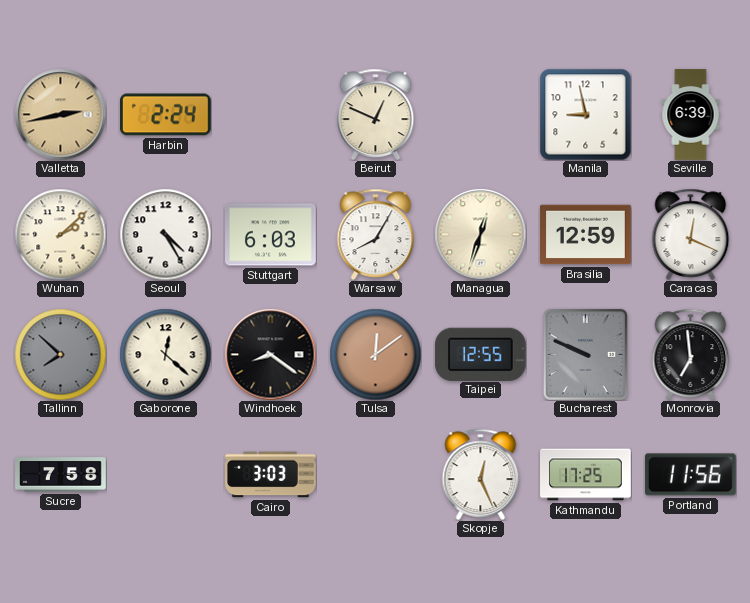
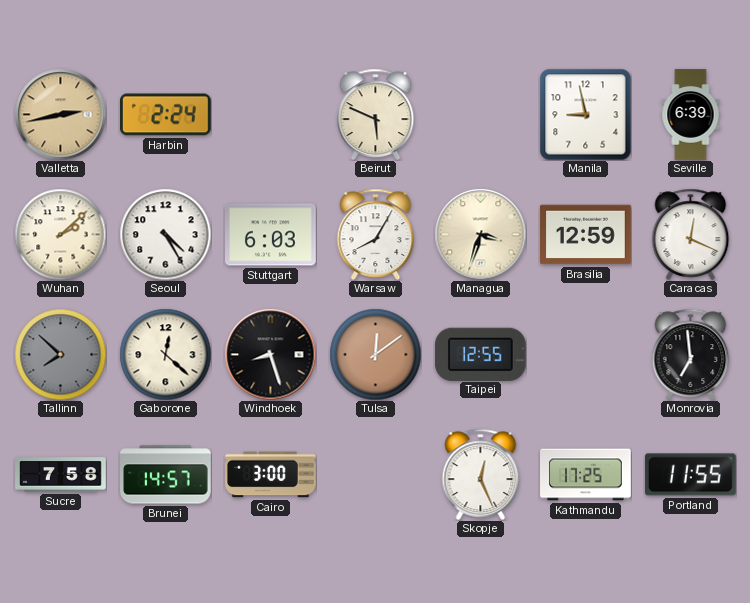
Beirut: 12:49 -> 5:49 (376, 114)
Managua: 12:33 -> 3:33 (480, 234)
Windhoek: 8:21 -> 8:27 (270, 354)
Bucharest: 9:49 -> none (585, 354)
Brunei: none -> 14:57 (166, 475)
Cairo: 3:03 -> 3:00 (271, 475)
Portland: 11:56 -> 11:55 (690, 475)
